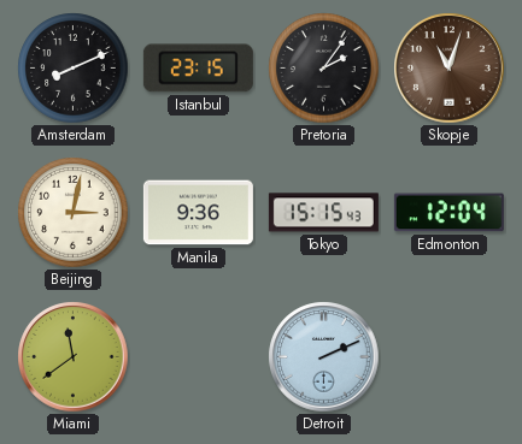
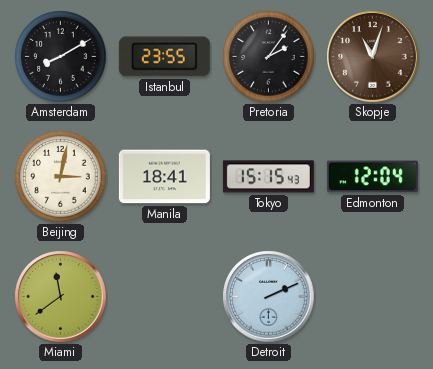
Amsterdam: 8:11 -> 8:10 (61, 57)
Istanbul: 23:15 -> 23:55 (164, 57)
Manila: 9:36 -> 18:41 (164, 177)
